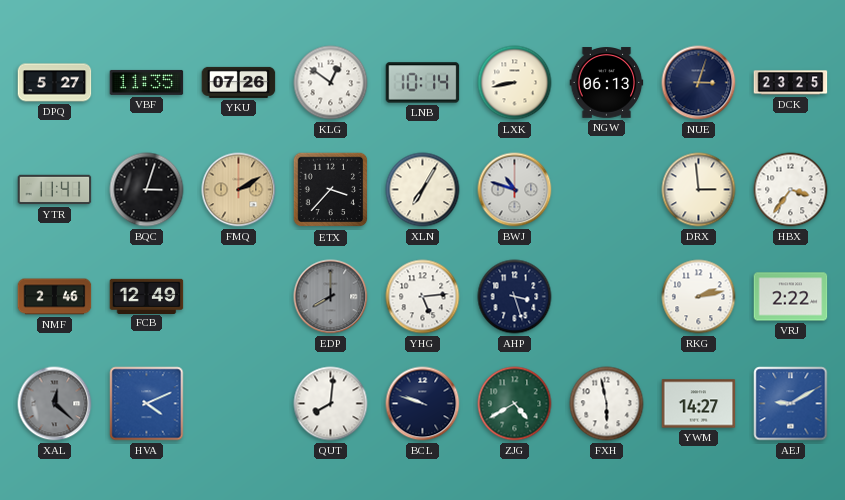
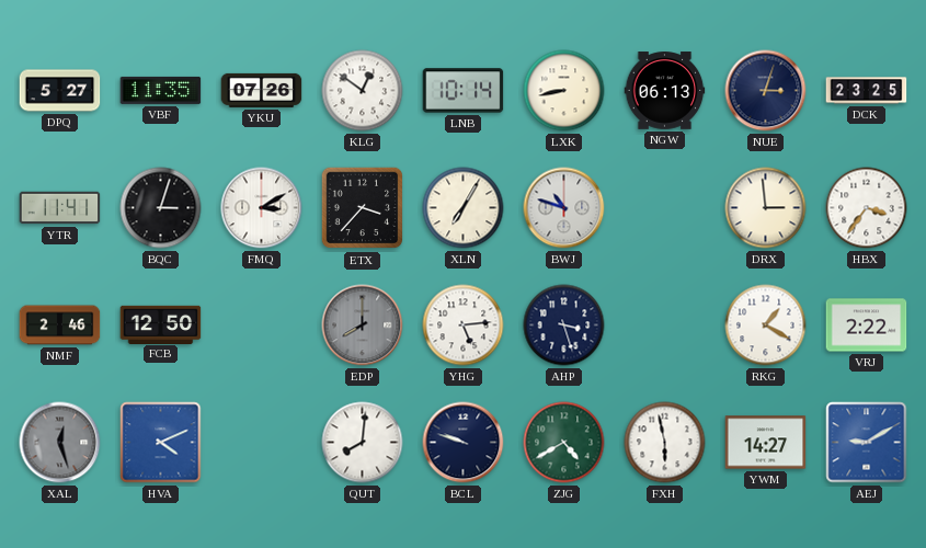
FMQ: 2:10 -> 3:10 (262, 208)
FMQ dial: champagne -> white (262, 208)
FCB: 12:49 -> 12:50 (161, 324)
RKG: 2:13 -> 1:20 (766, 326)
XAL: 12:22 -> 12:27 (60, 443)
